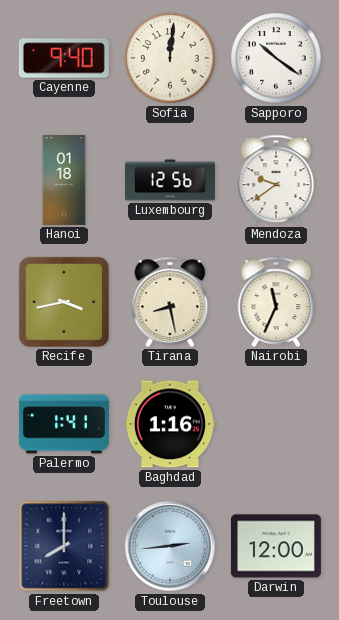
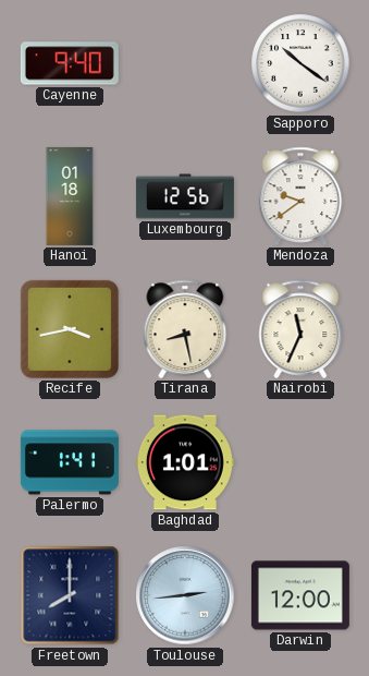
Sofia: 12:01 -> none (170, 58)
Baghdad: 1:16 -> 1:01 (185, 462)
